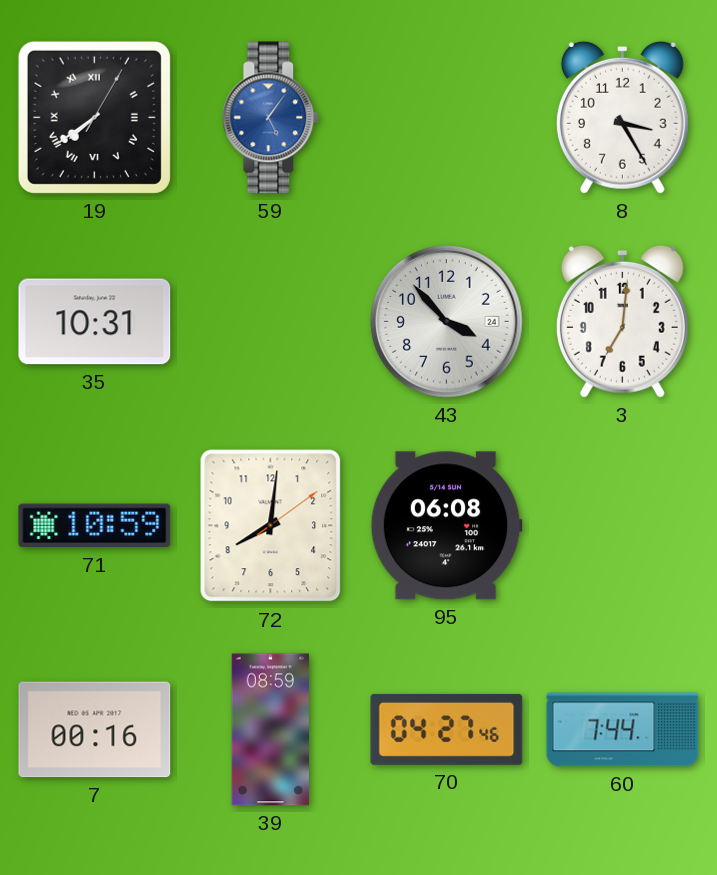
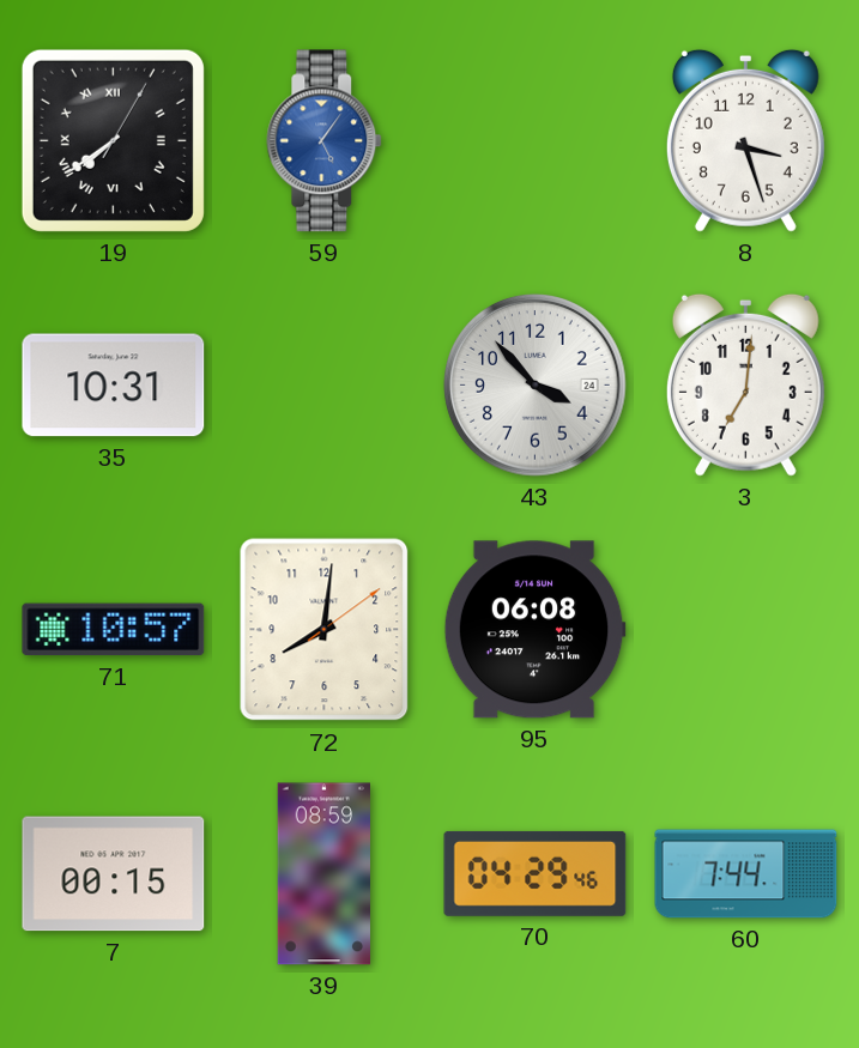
8: 3:25 -> 3:27 (745, 140)
71: 10:59 -> 10:57 (114, 630)
7: 00:16 -> 00:15 (114, 874)
70: 04:27 -> 04:29 (536, 873)
